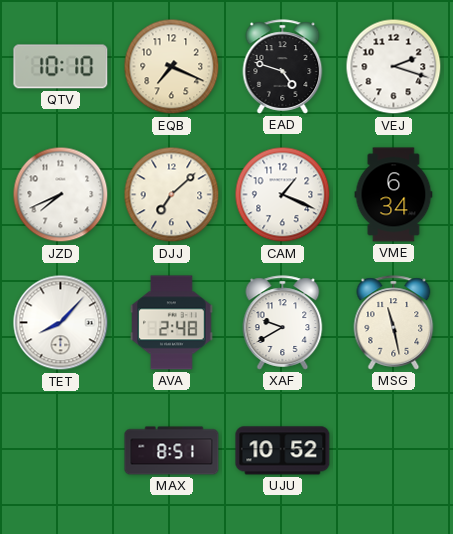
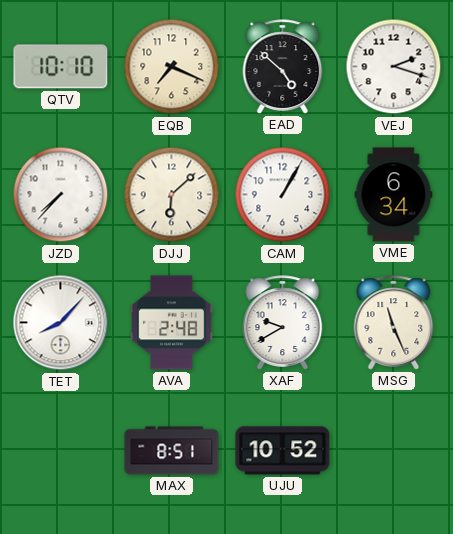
EAD: 4:48 -> 4:52 (283, 67)
JZD: 7:41 -> 7:37 (61, 195)
DJJ: 7:08 -> 6:08 (172, 195)
CAM: 1:19 -> 1:05 (283, 195)
MSG: 11:28 -> 11:26 (394, 323)
